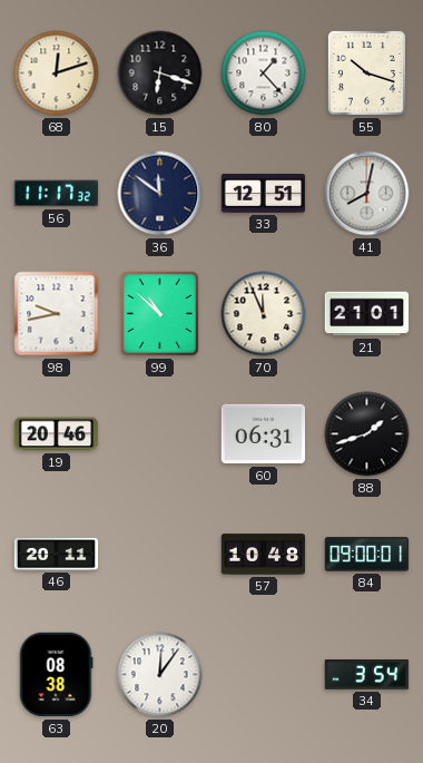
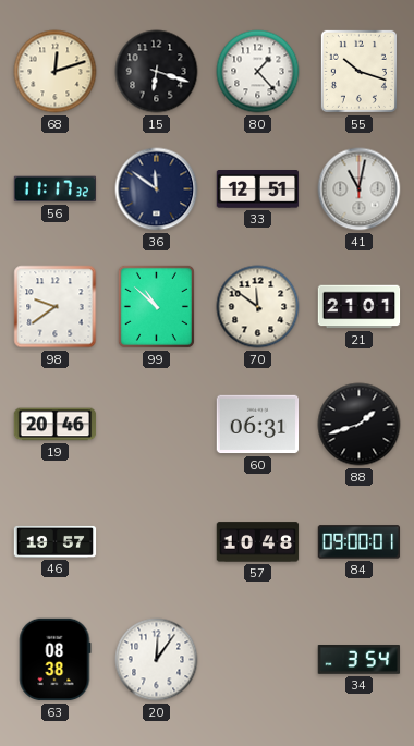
41: 8:02 -> 11:02 (360, 189)
98: 9:43 -> 9:39 (56, 307)
70: 11:56 -> 11:51 (258, 307)
46: 20:11 -> 19:57 (56, 541)
